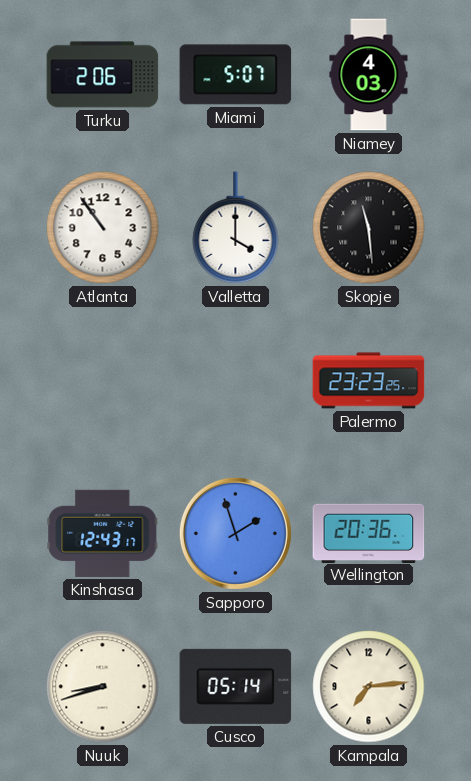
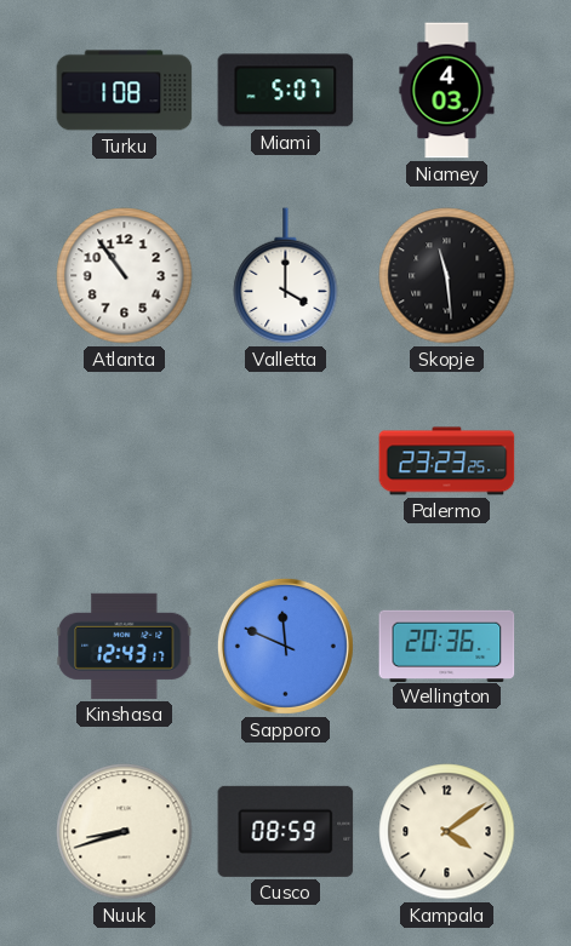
Turku: 2:06 -> 1:08 (125, 91)
Sapporo: 1:57 -> 11:49 (285, 646)
Cusco: 05:14 -> 08:59 (286, 831)
Kampala: 7:14 -> 4:09 (447, 832)
